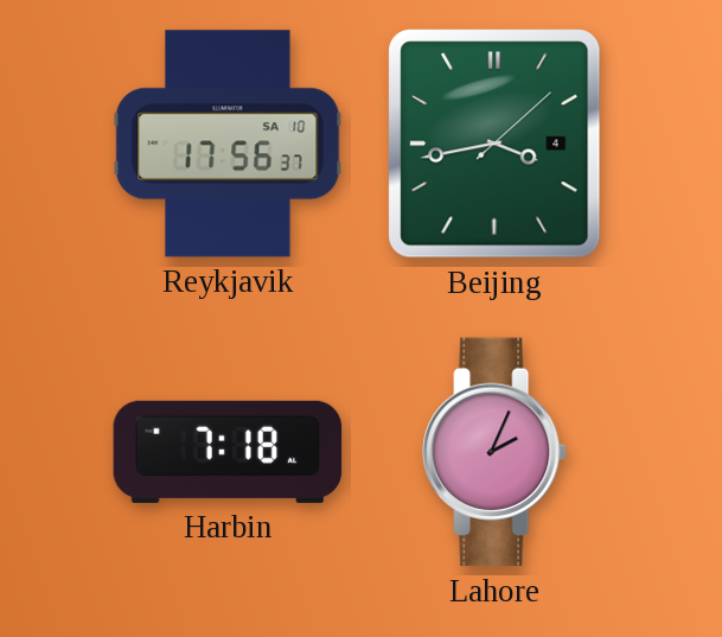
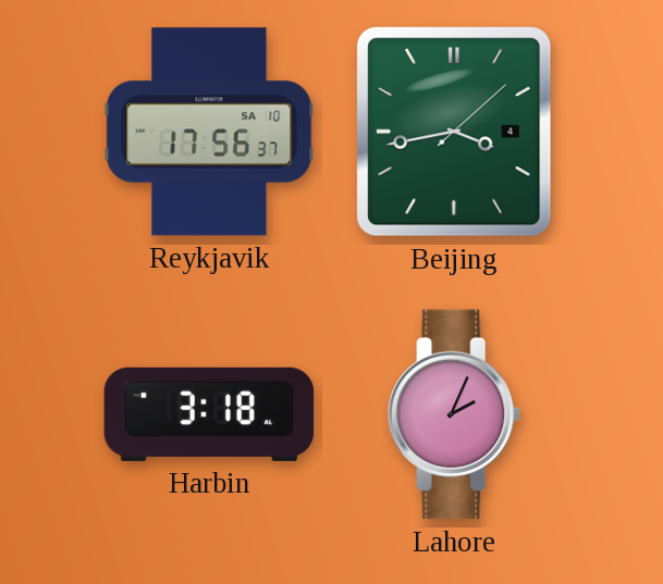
Harbin: 7:18 -> 3:18 (209, 414)
